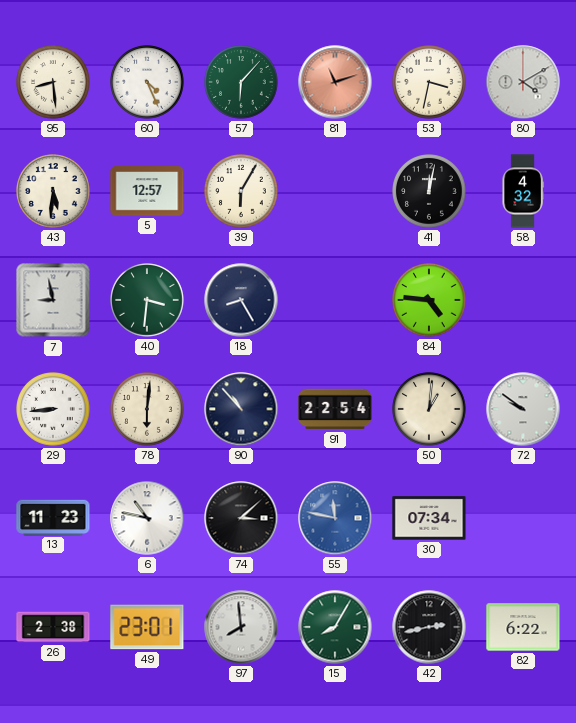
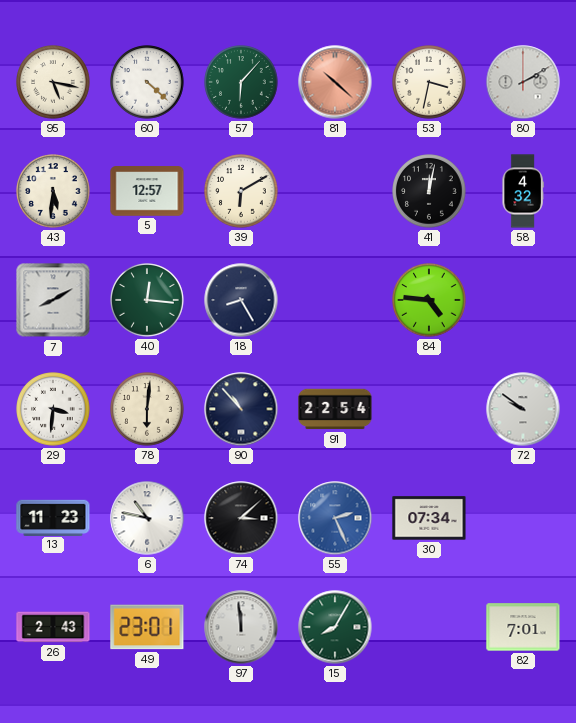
95: 8:29 -> 5:17 (53, 82)
60: 4:26 -> 4:22 (147, 82)
81: 11:12 -> 10:22 (335, 82)
80: 4:10 -> 2:10 (523, 82)
39: 6:05 -> 6:10 (241, 191)
7: 8:58 -> 8:10 (53, 300)
40: 3:31 -> 12:16 (147, 300)
29: 8:44 -> 3:31 (53, 409)
50: 1:01 -> none (429, 409)
55: 11:47 -> 2:26 (335, 518)
26: 2:38 -> 2:43 (53, 627)
97: 7:59 -> 11:59 (241, 627)
42: 2:43 -> none (429, 627)
82: 6:22 -> 7:01 (523, 627)
